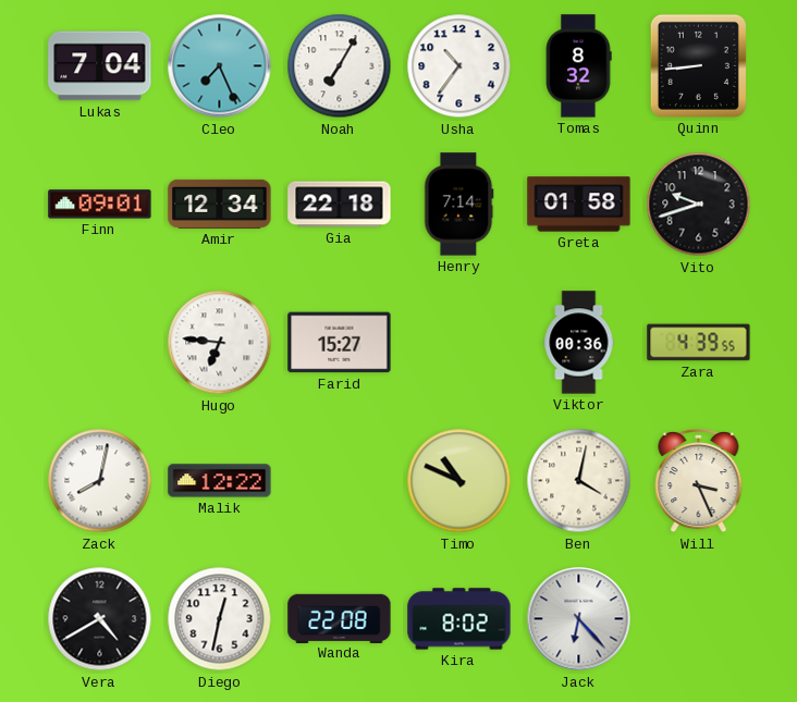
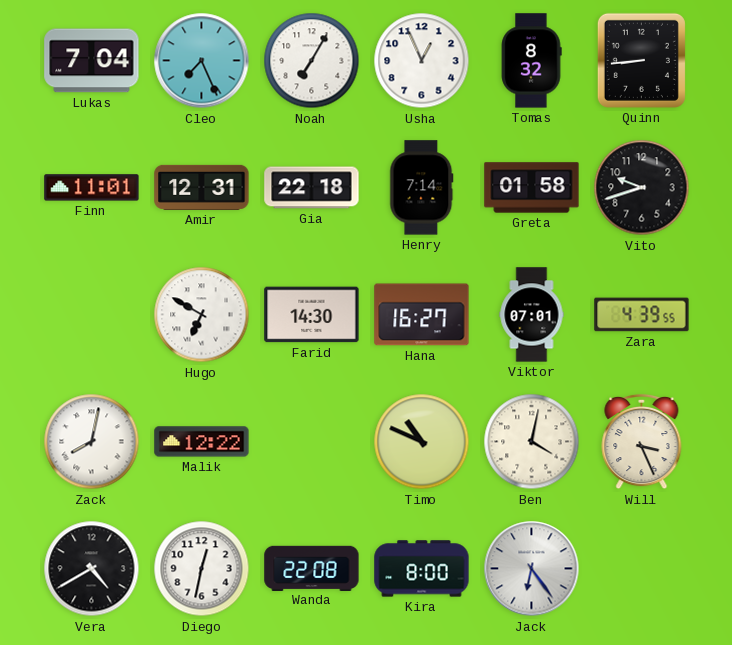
Usha: 10:36 -> 12:56 (422, 61)
Finn: 09:01 -> 11:01 (92, 188)
Amir: 12:34 -> 12:31 (202, 187)
Hugo: 6:46 -> 6:50 (202, 315)
Farid: 15:27 -> 14:30 (312, 315)
Hana: none -> 16:27 (422, 315)
Viktor: 00:36 -> 07:01 (532, 315)
Kira: 8:02 -> 8:00 (422, 569)
Jack: 6:23 -> 6:24 (532, 569)
